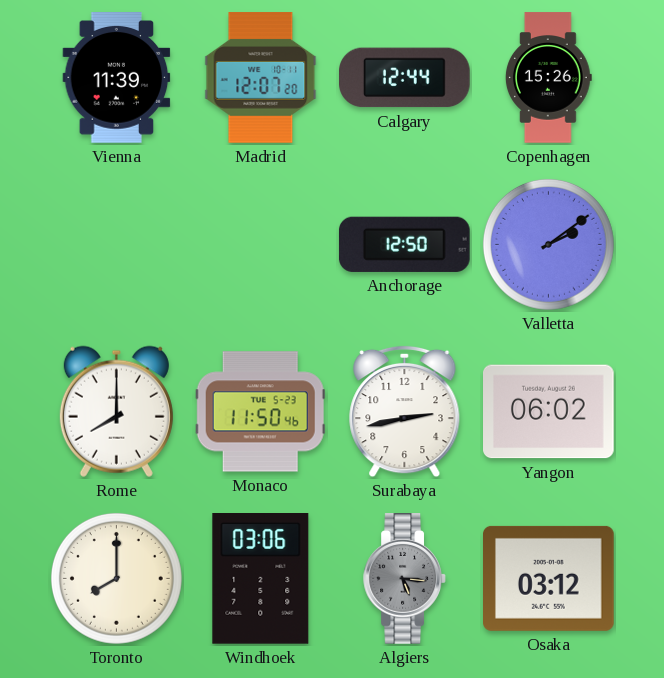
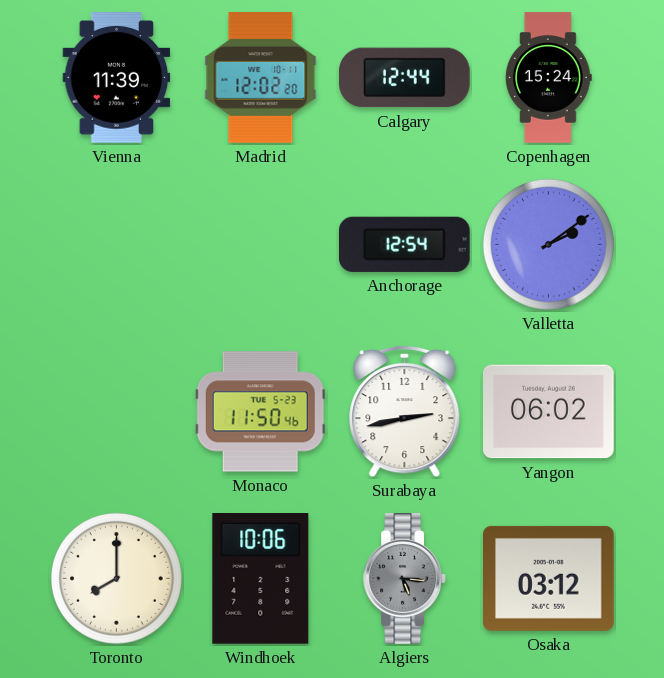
Madrid: 12:07 -> 12:02 (261, 78)
Copenhagen: 15:26 -> 15:24 (548, 78)
Anchorage: 12:50 -> 12:54 (404, 244)
Rome: 8:00 -> none (116, 411)
Windhoek: 03:06 -> 10:06 (261, 579)
